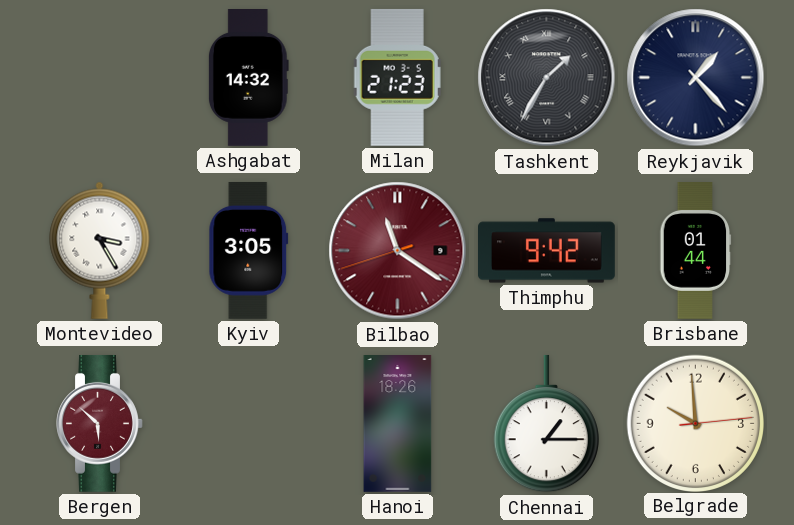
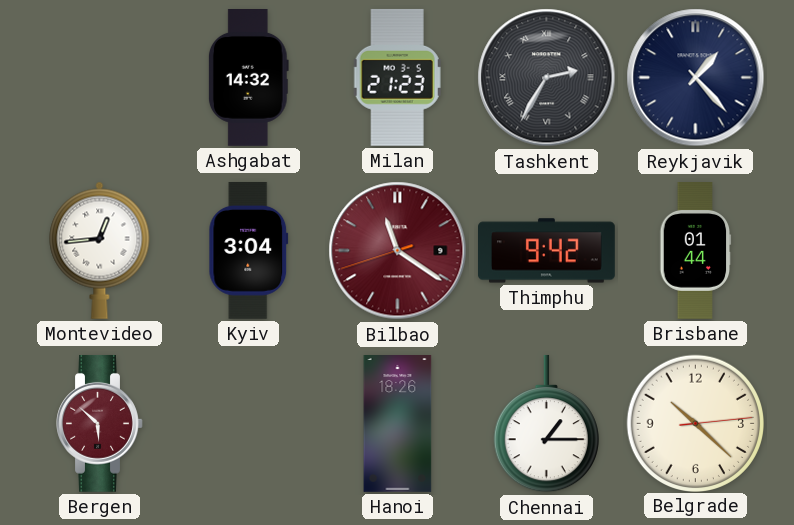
Tashkent: 1:35 -> 2:35 (547, 78)
Montevideo: 3:25 -> 12:44 (100, 250)
Kyiv: 3:05 -> 3:04 (249, 251)
Belgrade: 9:59 -> 10:22 (695, 423)
